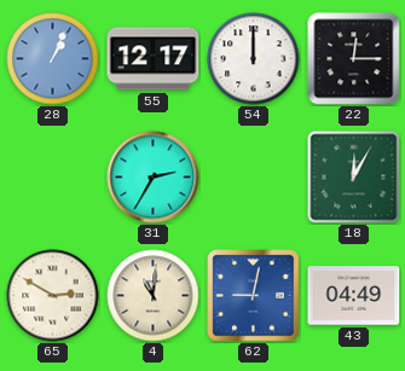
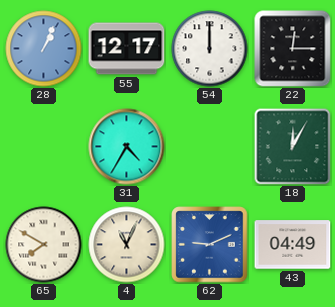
31: 2:35 -> 4:35 (127, 147)
65: 2:50 -> 7:50 (44, 245)
4: 11:01 -> 11:04 (127, 245)
62: 9:02 -> 9:11 (210, 245)
